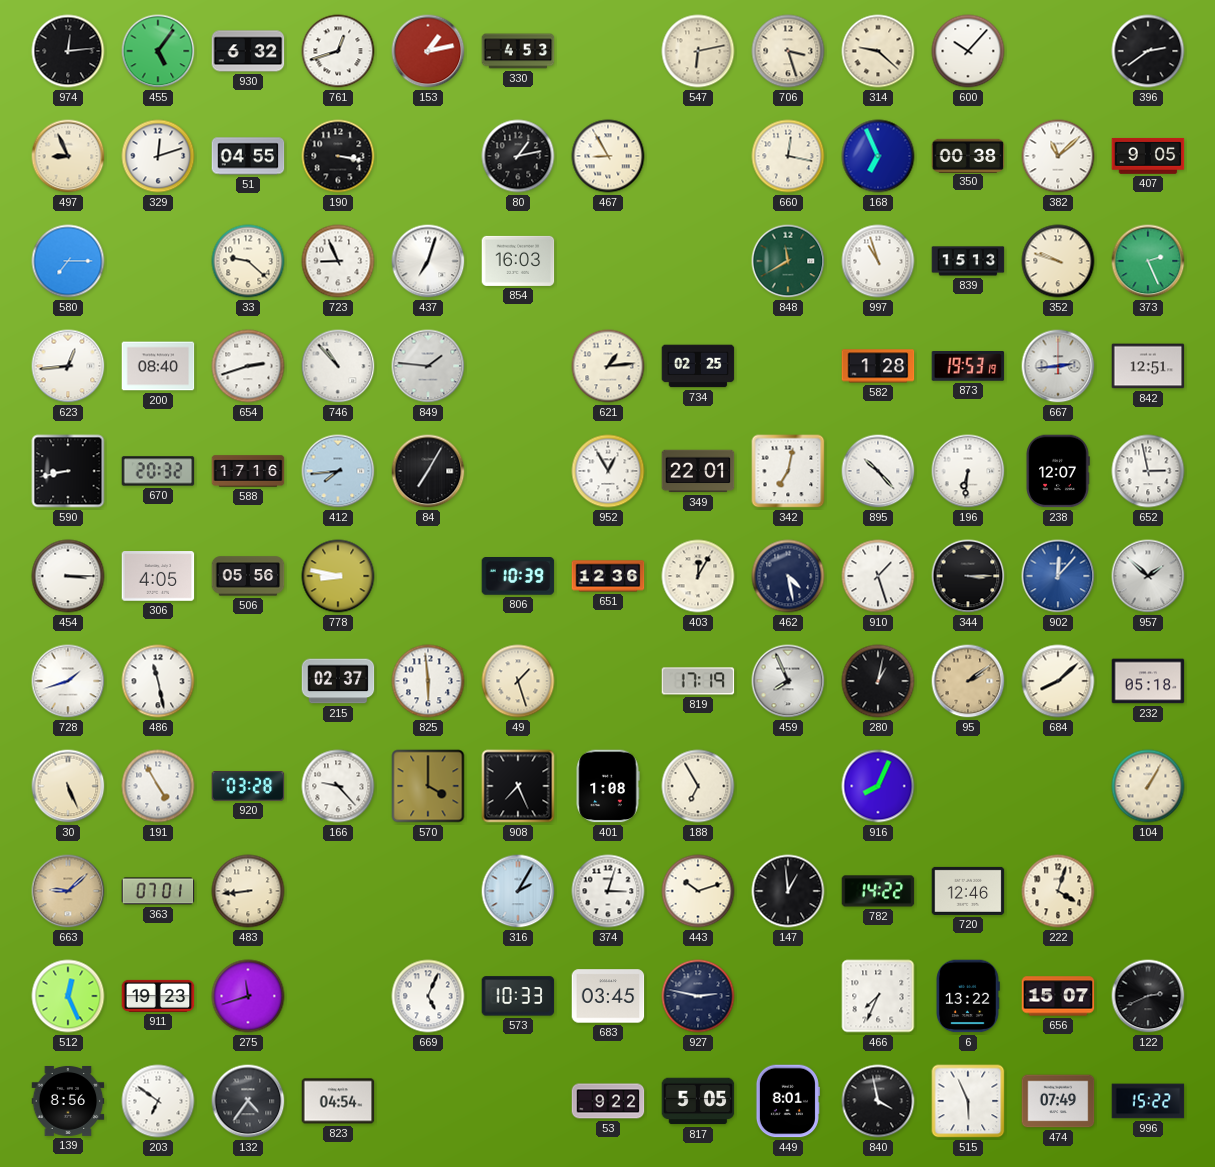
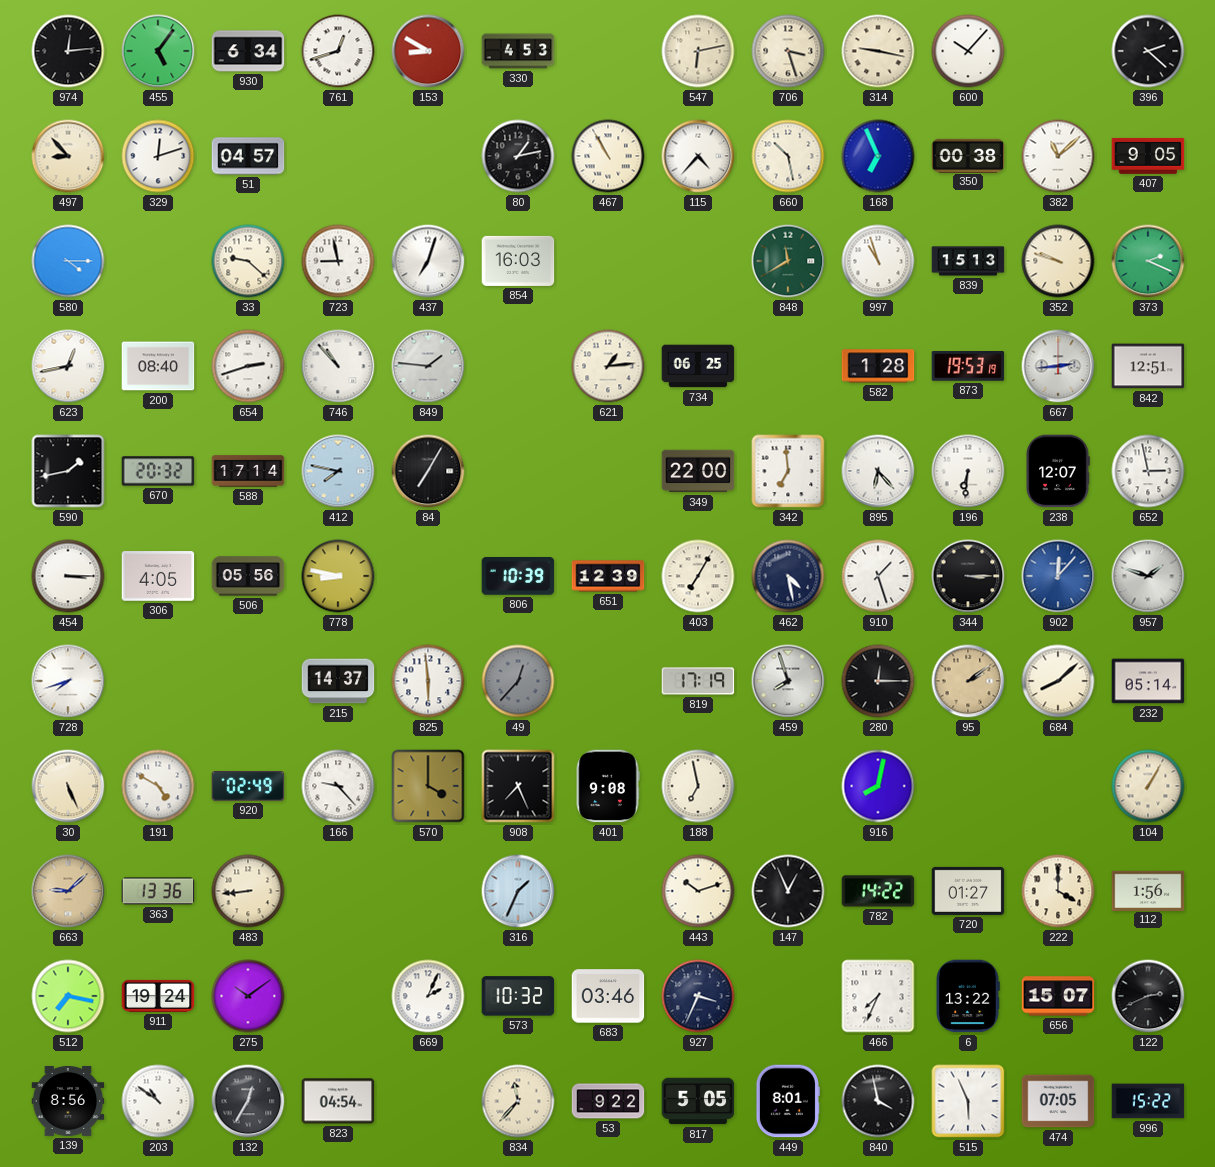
930: 6:32 -> 6:34 (248, 51)
153: 1:13 -> 8:50 (428, 51)
314: 9:22 -> 9:17 (878, 51)
396: 2:39 -> 2:22 (1148, 51)
497: 8:56 -> 8:53 (68, 156)
51: 04:55 -> 04:57 (248, 156)
190: 3:17 -> none (338, 156)
467: 8:55 -> 10:55 (608, 156)
115: none -> 4:37 (698, 156)
660: 12:17 -> 10:28 (788, 156)
580: 7:15 -> 4:15 (68, 261)
723: 8:56 -> 8:58 (338, 261)
373: 2:26 -> 2:19 (1148, 261)
623: 12:44 -> 12:43 (68, 366)
734: 02:25 -> 06:25 (698, 366)
590: 8:43 -> 1:43 (68, 471)
588: 17:16 -> 17:14 (248, 471)
412: 7:44 -> 7:47 (338, 471)
952: 12:55 -> none (608, 471)
349: 22:01 -> 22:00 (698, 471)
342: 7:02 -> 6:59 (788, 471)
895: 10:23 -> 6:23 (878, 471)
651: 12:36 -> 12:39 (608, 576)
403: 12:05 -> 7:05 (698, 576)
957: 1:52 -> 1:48 (1148, 576)
728: 1:42 -> 7:42 (68, 681)
486: 11:28 -> none (158, 681)
215: 02:37 -> 14:37 (338, 681)
49: 1:27 -> 12:37 (518, 681)
49 dial: cream -> grey (518, 681)
459: 7:56 -> 7:57 (788, 681)
280: 1:02 -> 12:15 (878, 681)
232: 05:18 -> 05:14 (1148, 681)
191: 4:55 -> 4:50 (158, 786)
920: 03:28 -> 02:49 (248, 787)
401: 1:08 -> 9:08 (608, 786)
188: 6:55 -> 6:58 (698, 786)
916: 8:04 -> 8:02 (878, 786)
363: 07:01 -> 13:36 (158, 891)
316: 2:05 -> 1:34 (518, 891)
374: 3:03 -> none (608, 891)
147: 12:59 -> 12:56 (788, 891)
720: 12:46 -> 01:27 (968, 891)
222: 4:03 -> 4:00 (1058, 891)
112: none -> 1:56 (1148, 890)
512: 12:26 -> 7:17 (68, 996)
911: 19:23 -> 19:24 (158, 996)
275: 11:42 -> 10:09 (248, 996)
669: 5:04 -> 2:04 (428, 996)
573: 10:33 -> 10:32 (518, 996)
683: 03:45 -> 03:46 (608, 996)
927: 2:47 -> 3:34 (698, 996)
203: 6:51 -> 10:51 (158, 1101)
132: 4:36 -> 12:35 (248, 1101)
834: none -> 11:37 (518, 1101)
474: 07:49 -> 07:05 (1058, 1101)
